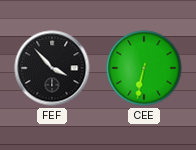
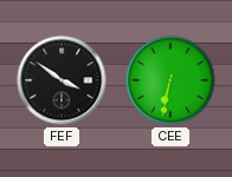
FEF: 3:53 -> 3:51 (62, 80)
